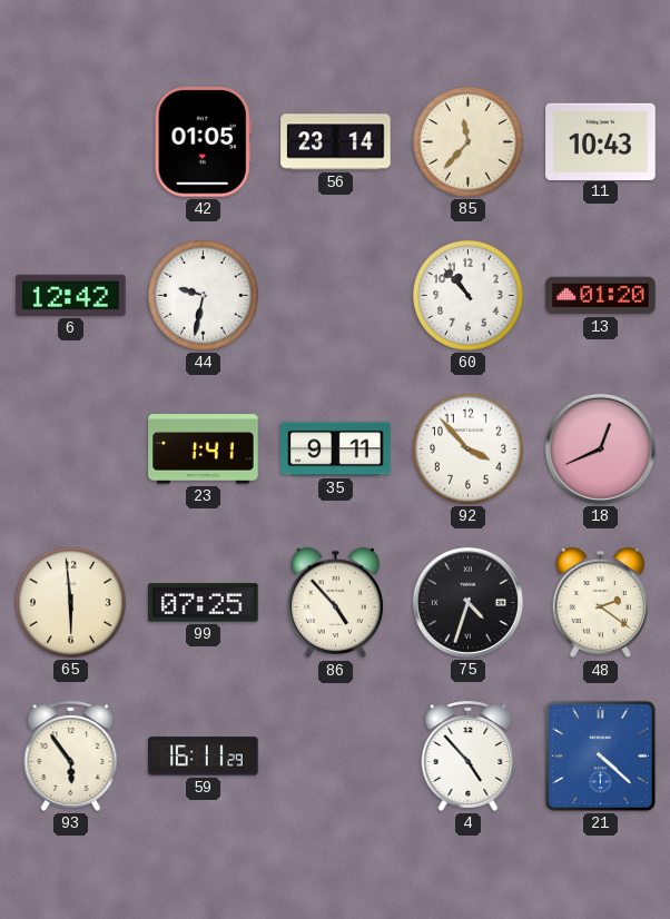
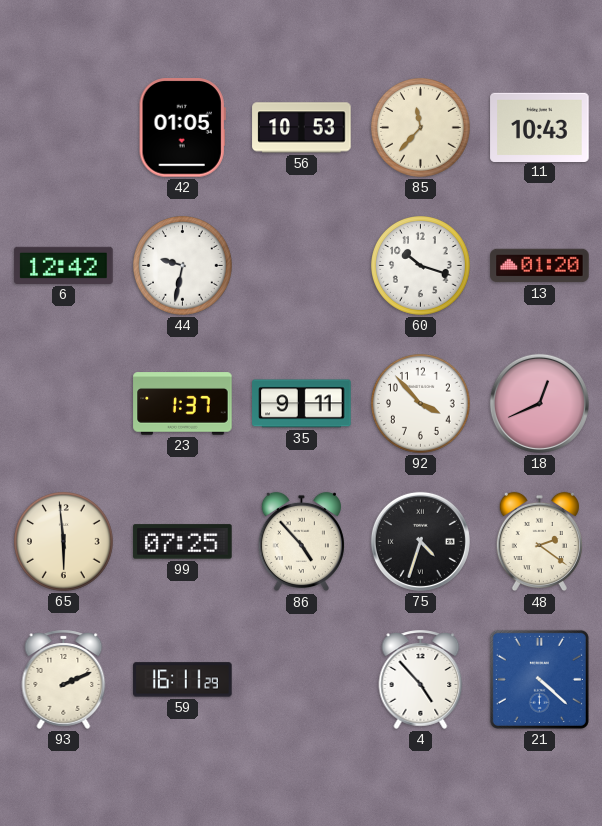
56: 23:14 -> 10:53 (302, 128)
60: 10:53 -> 10:18 (421, 266)
23: 1:41 -> 1:37 (183, 404)
93: 5:54 -> 2:11 (64, 679)
